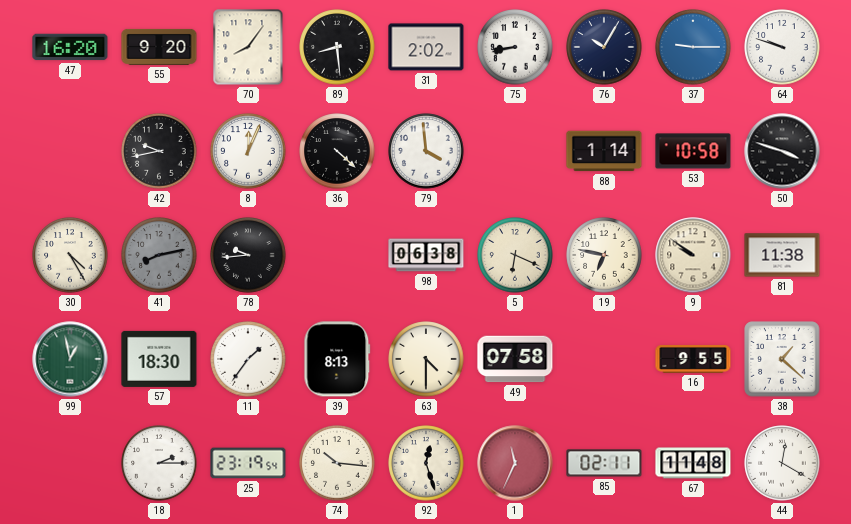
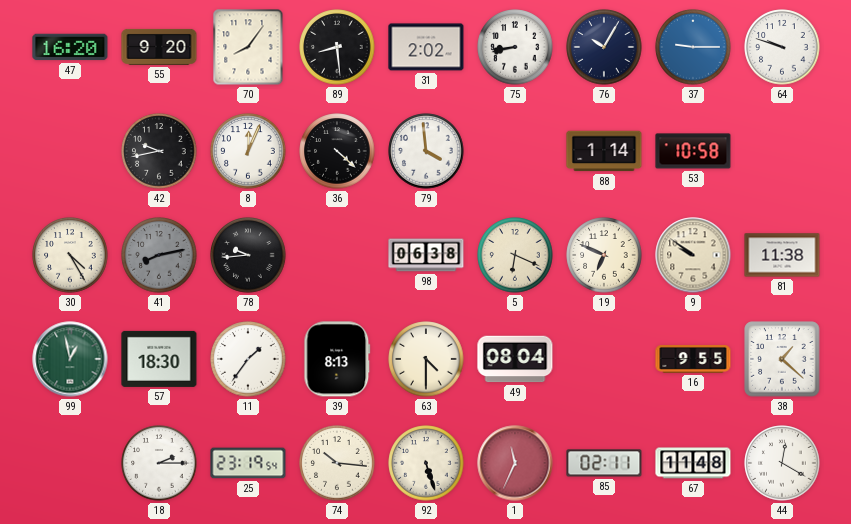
50: 3:48 -> none (782, 151)
19: 6:47 -> 6:49 (604, 255)
49: 07:58 -> 08:04 (515, 359)
92: 12:27 -> 5:27 (426, 463)
